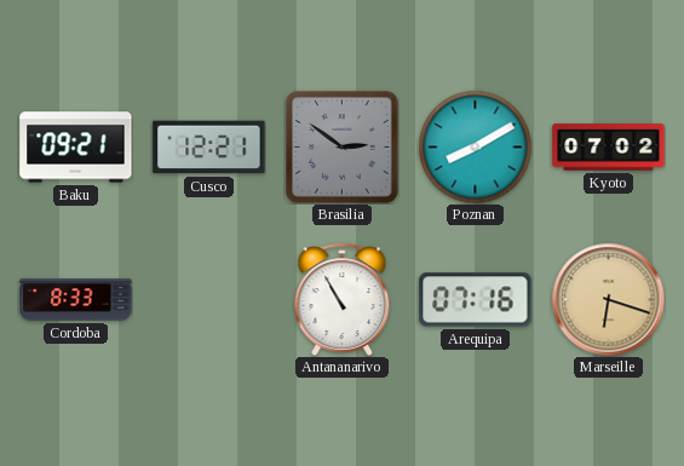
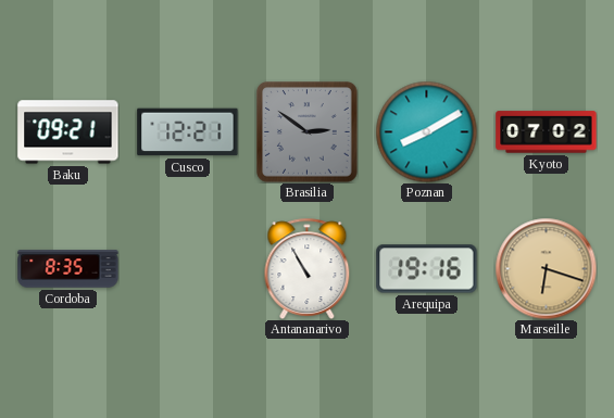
Cordoba: 8:33 -> 8:35 (68, 269)
Arequipa: 07:16 -> 19:16 (427, 269)
